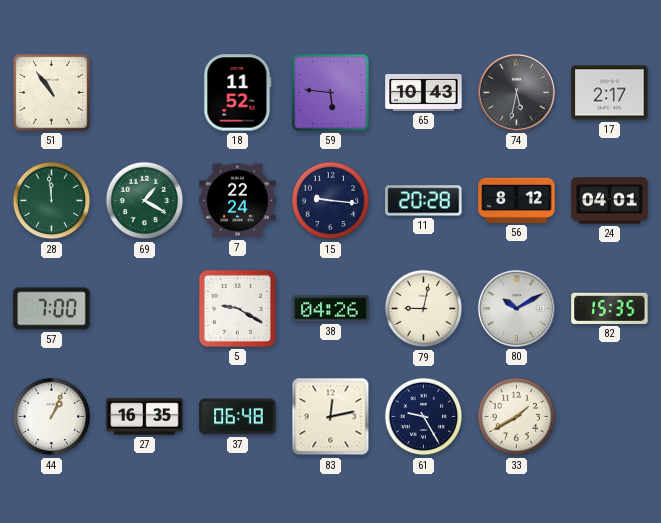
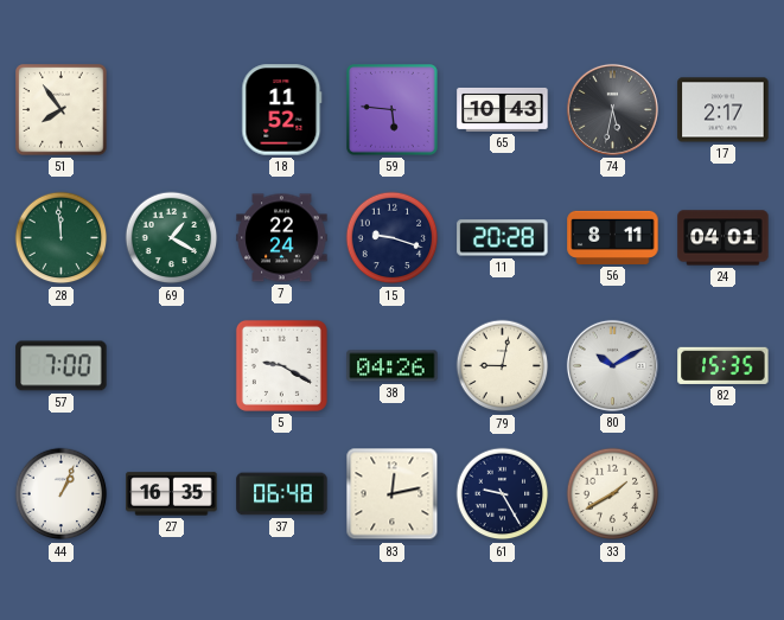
51: 10:54 -> 7:54 (62, 110)
15: 9:16 -> 9:18 (393, 238)
56: 8:12 -> 8:11 (613, 237)
